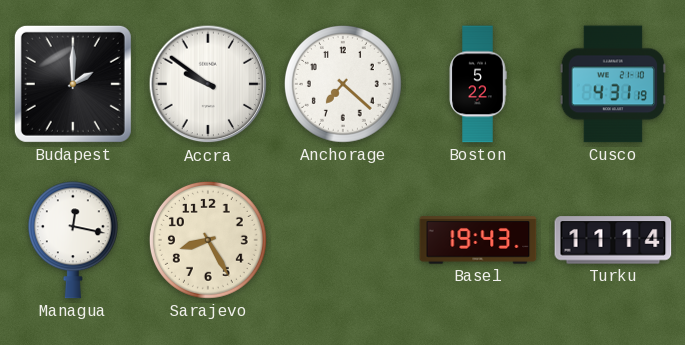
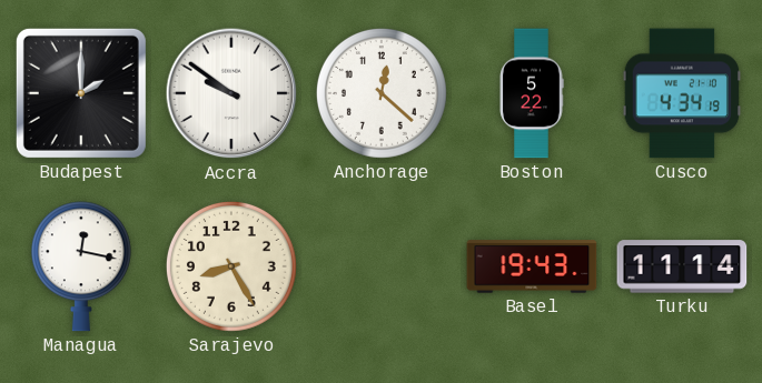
Anchorage: 7:22 -> 12:22 (382, 93)
Cusco: 4:31 -> 4:34 (682, 93)
